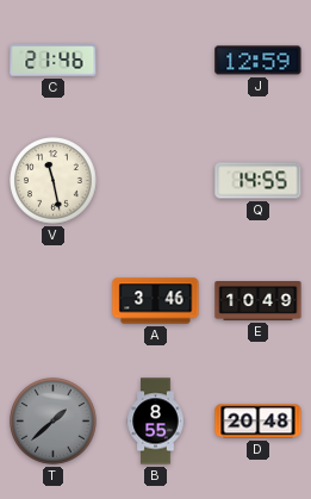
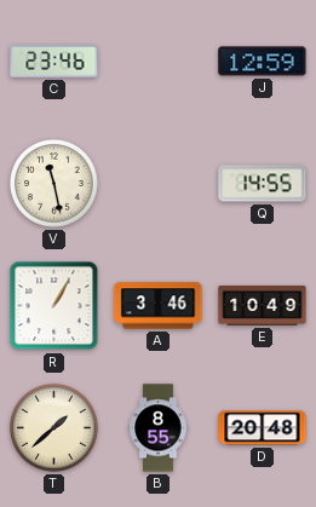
C: 21:46 -> 23:46 (54, 62)
R: none -> 1:05 (54, 306)
T dial: grey -> cream (54, 428)
